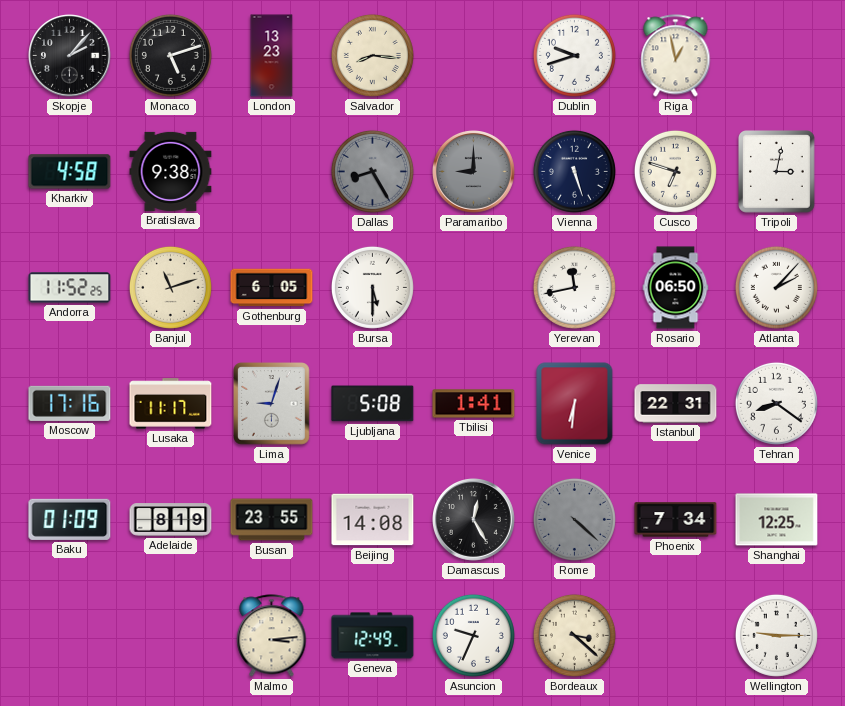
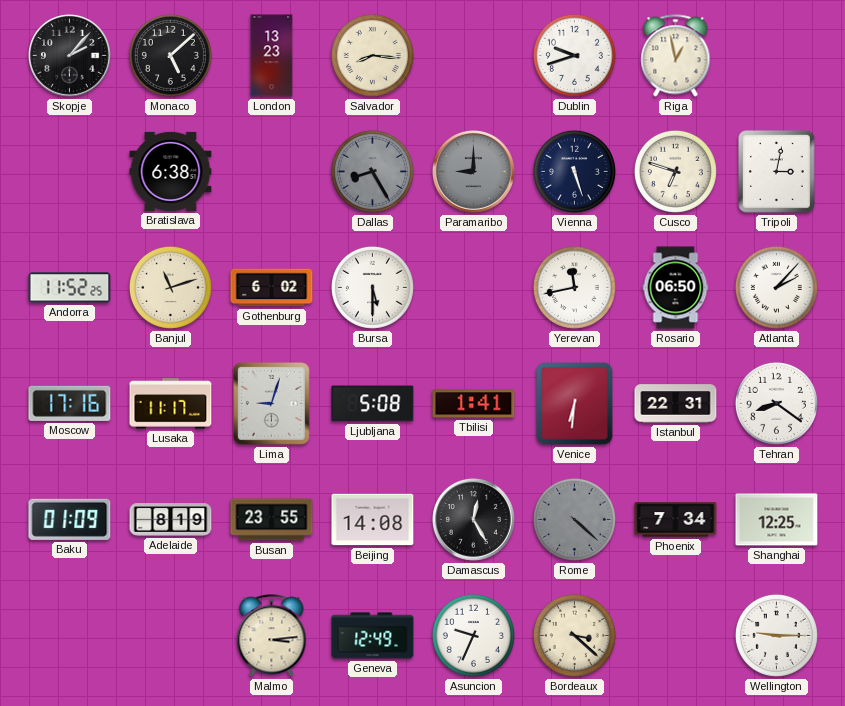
Monaco: 5:12 -> 5:08 (170, 55)
Kharkiv: 4:58 -> none (70, 172)
Bratislava: 9:38 -> 6:38 (171, 171)
Gothenburg: 6:05 -> 6:02 (272, 288)
